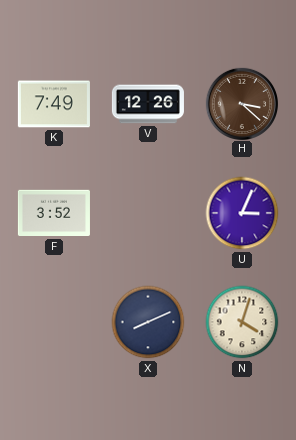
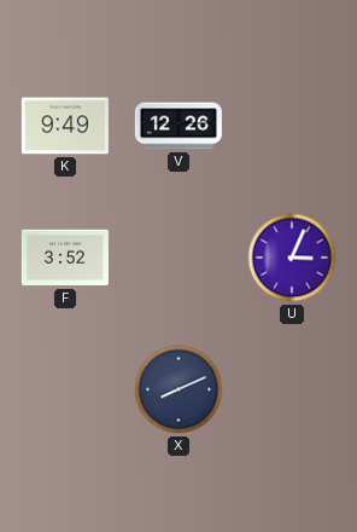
K: 7:49 -> 9:49 (65, 126)
H: 3:22 -> none (241, 103)
N: 4:03 -> none (242, 322)
